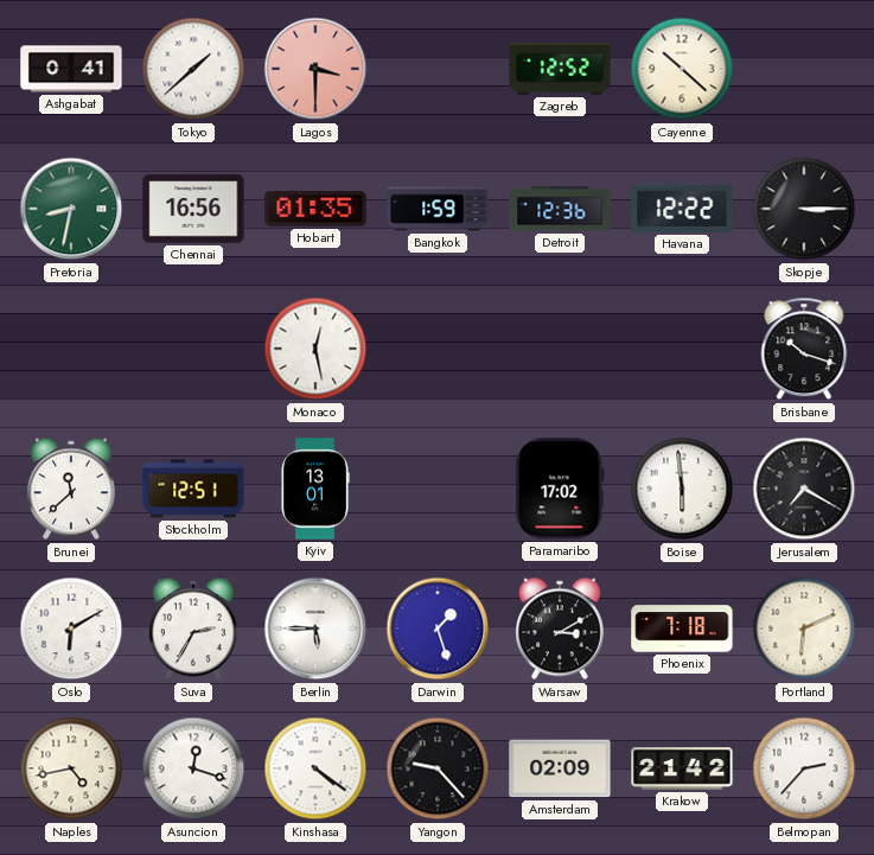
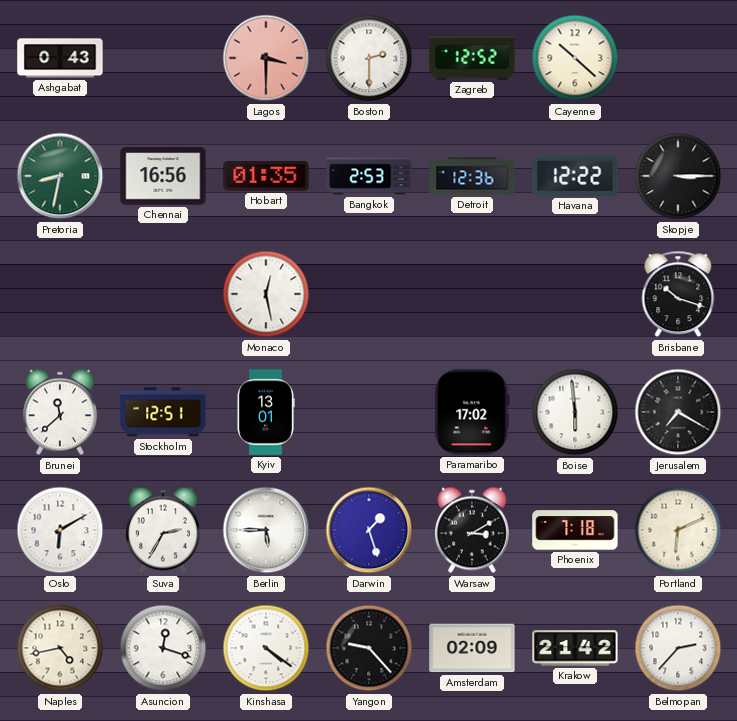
Ashgabat: 0:41 -> 0:43 (60, 58)
Tokyo: 1:38 -> none (193, 69)
Boston: none -> 2:30 (369, 58)
Bangkok: 1:59 -> 2:53 (369, 176)
